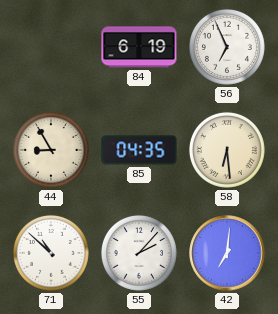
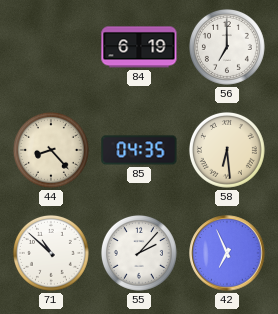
56: 6:56 -> 7:00 (227, 47)
44: 8:55 -> 8:23 (51, 150)
42: 7:01 -> 6:56 (227, 253)
